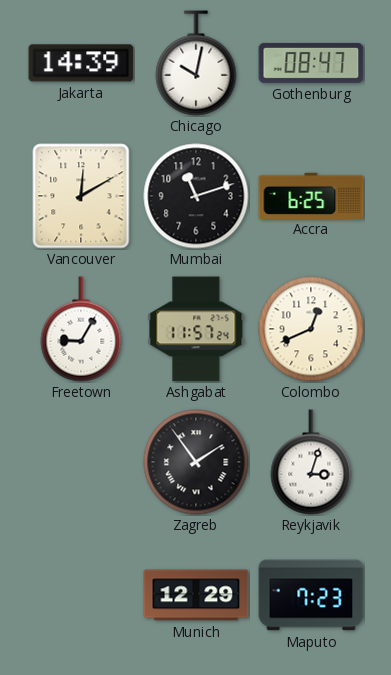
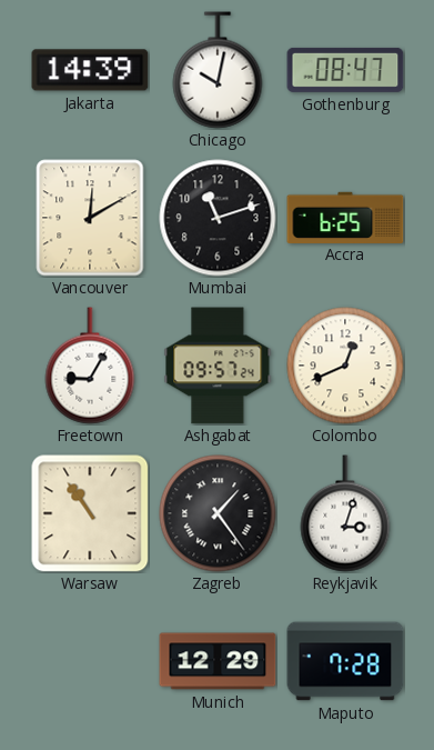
Ashgabat: 11:57 -> 09:57 (218, 366)
Warsaw: none -> 10:54 (90, 513)
Zagreb: 1:54 -> 1:24 (218, 513)
Maputo: 7:23 -> 7:28 (345, 661)
